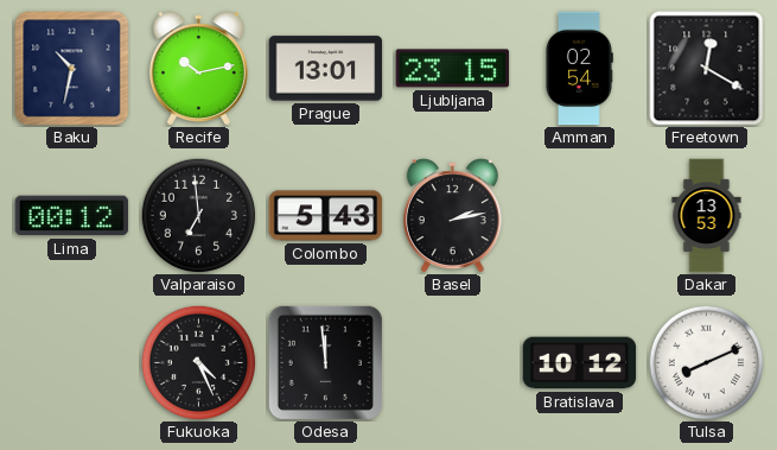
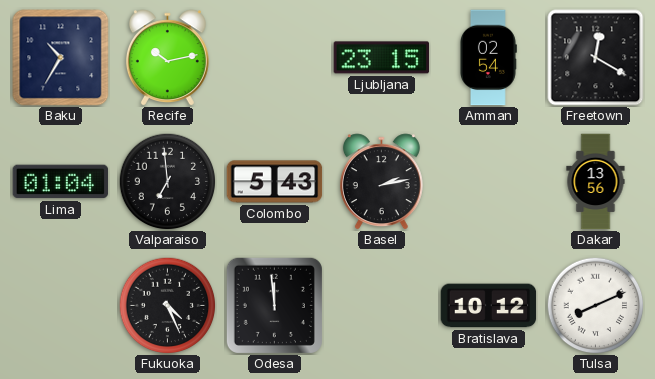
Baku: 10:32 -> 10:35 (61, 58)
Prague: 13:01 -> none (326, 69)
Lima: 00:12 -> 01:04 (61, 182)
Dakar: 13:53 -> 13:56 (596, 182)
